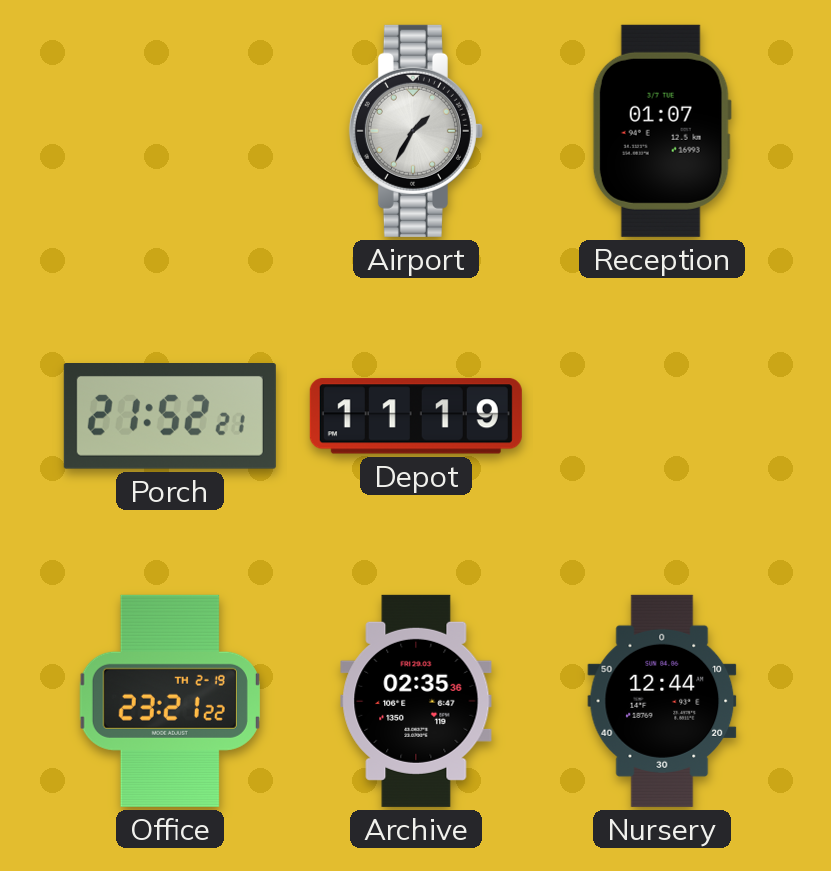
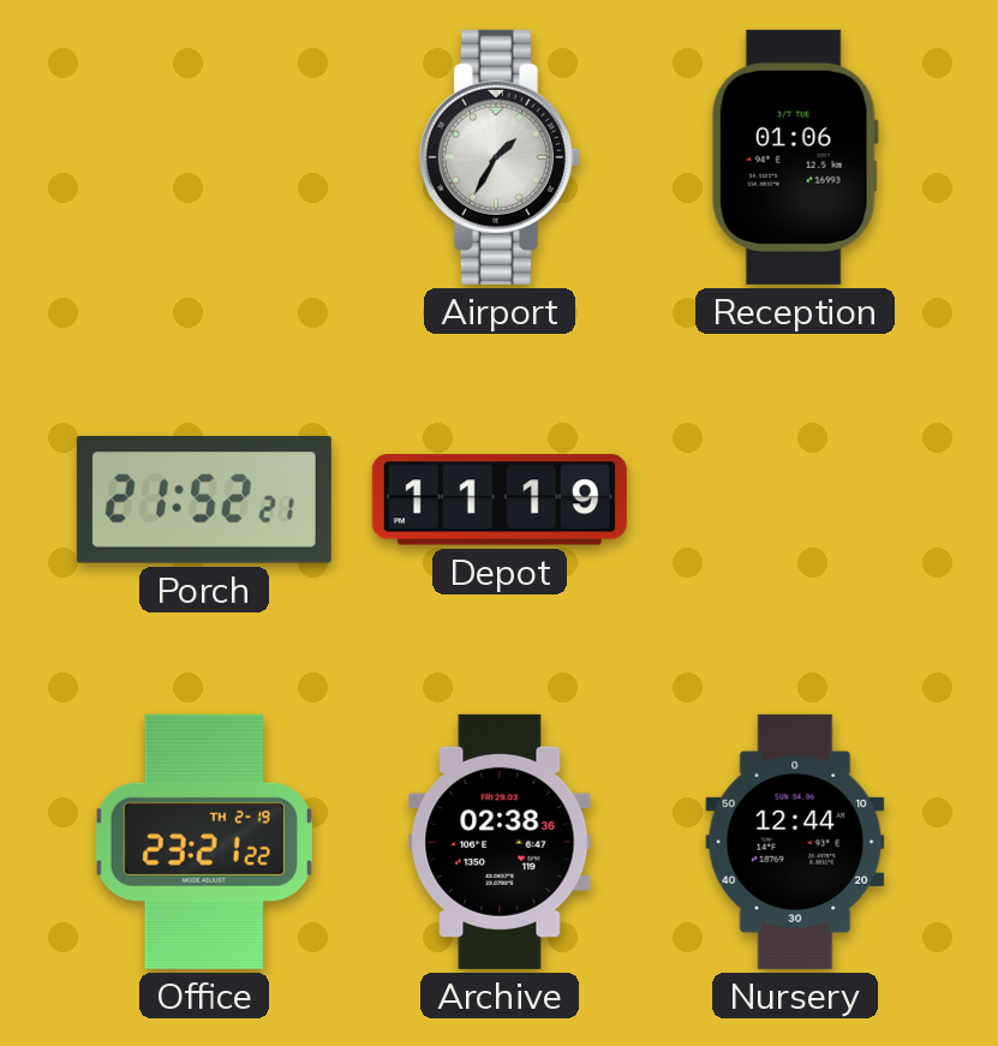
Reception: 01:07 -> 01:06 (795, 157)
Archive: 02:35 -> 02:38 (500, 842)
